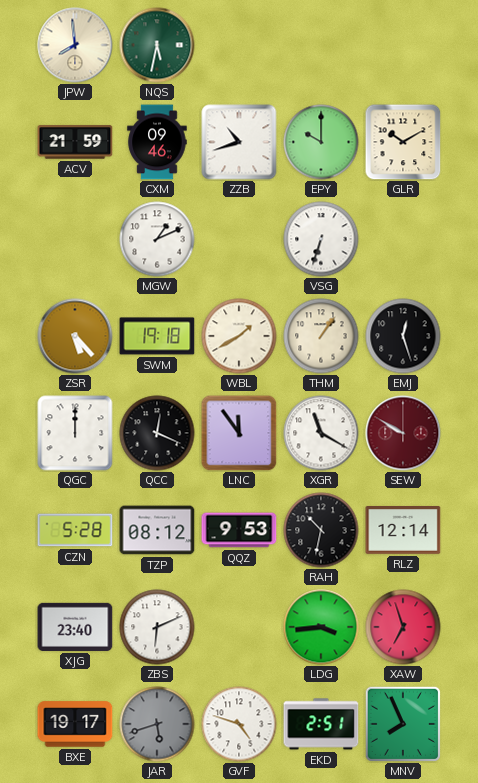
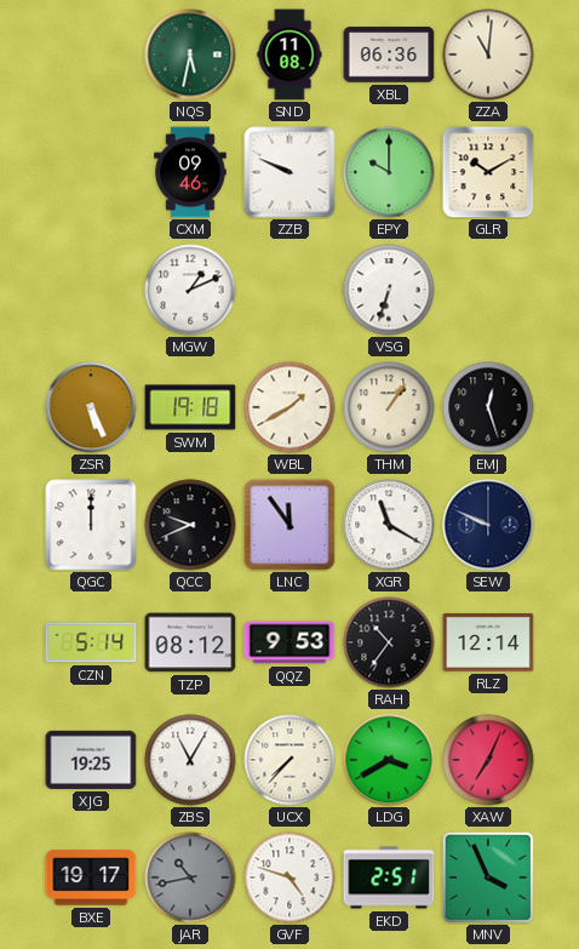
JPW: 7:59 -> none (75, 45)
SND: none -> 11:08 (289, 55)
XBL: none -> 06:36 (389, 55)
ZZA: none -> 11:01 (488, 55)
ACV: 21:59 -> none (75, 142)
ZZB: 10:42 -> 9:49 (289, 172)
ZSR: 5:23 -> 5:26 (91, 407)
QCC: 12:19 -> 9:41 (190, 525)
SEW: 9:50 -> 9:49 (488, 525)
SEW dial: burgundy -> navy (488, 525)
CZN: 5:28 -> 5:14 (91, 642)
RAH: 10:32 -> 10:36 (389, 642)
XJG: 23:40 -> 19:25 (91, 760)
ZBS: 6:11 -> 11:05 (190, 760)
UCX: none -> 7:37 (289, 760)
LDG: 3:44 -> 3:40 (389, 760)
XAW: 6:57 -> 7:04 (488, 760)
JAR: 5:42 -> 10:43 (190, 877)
MNV: 7:56 -> 3:56 (487, 876)
